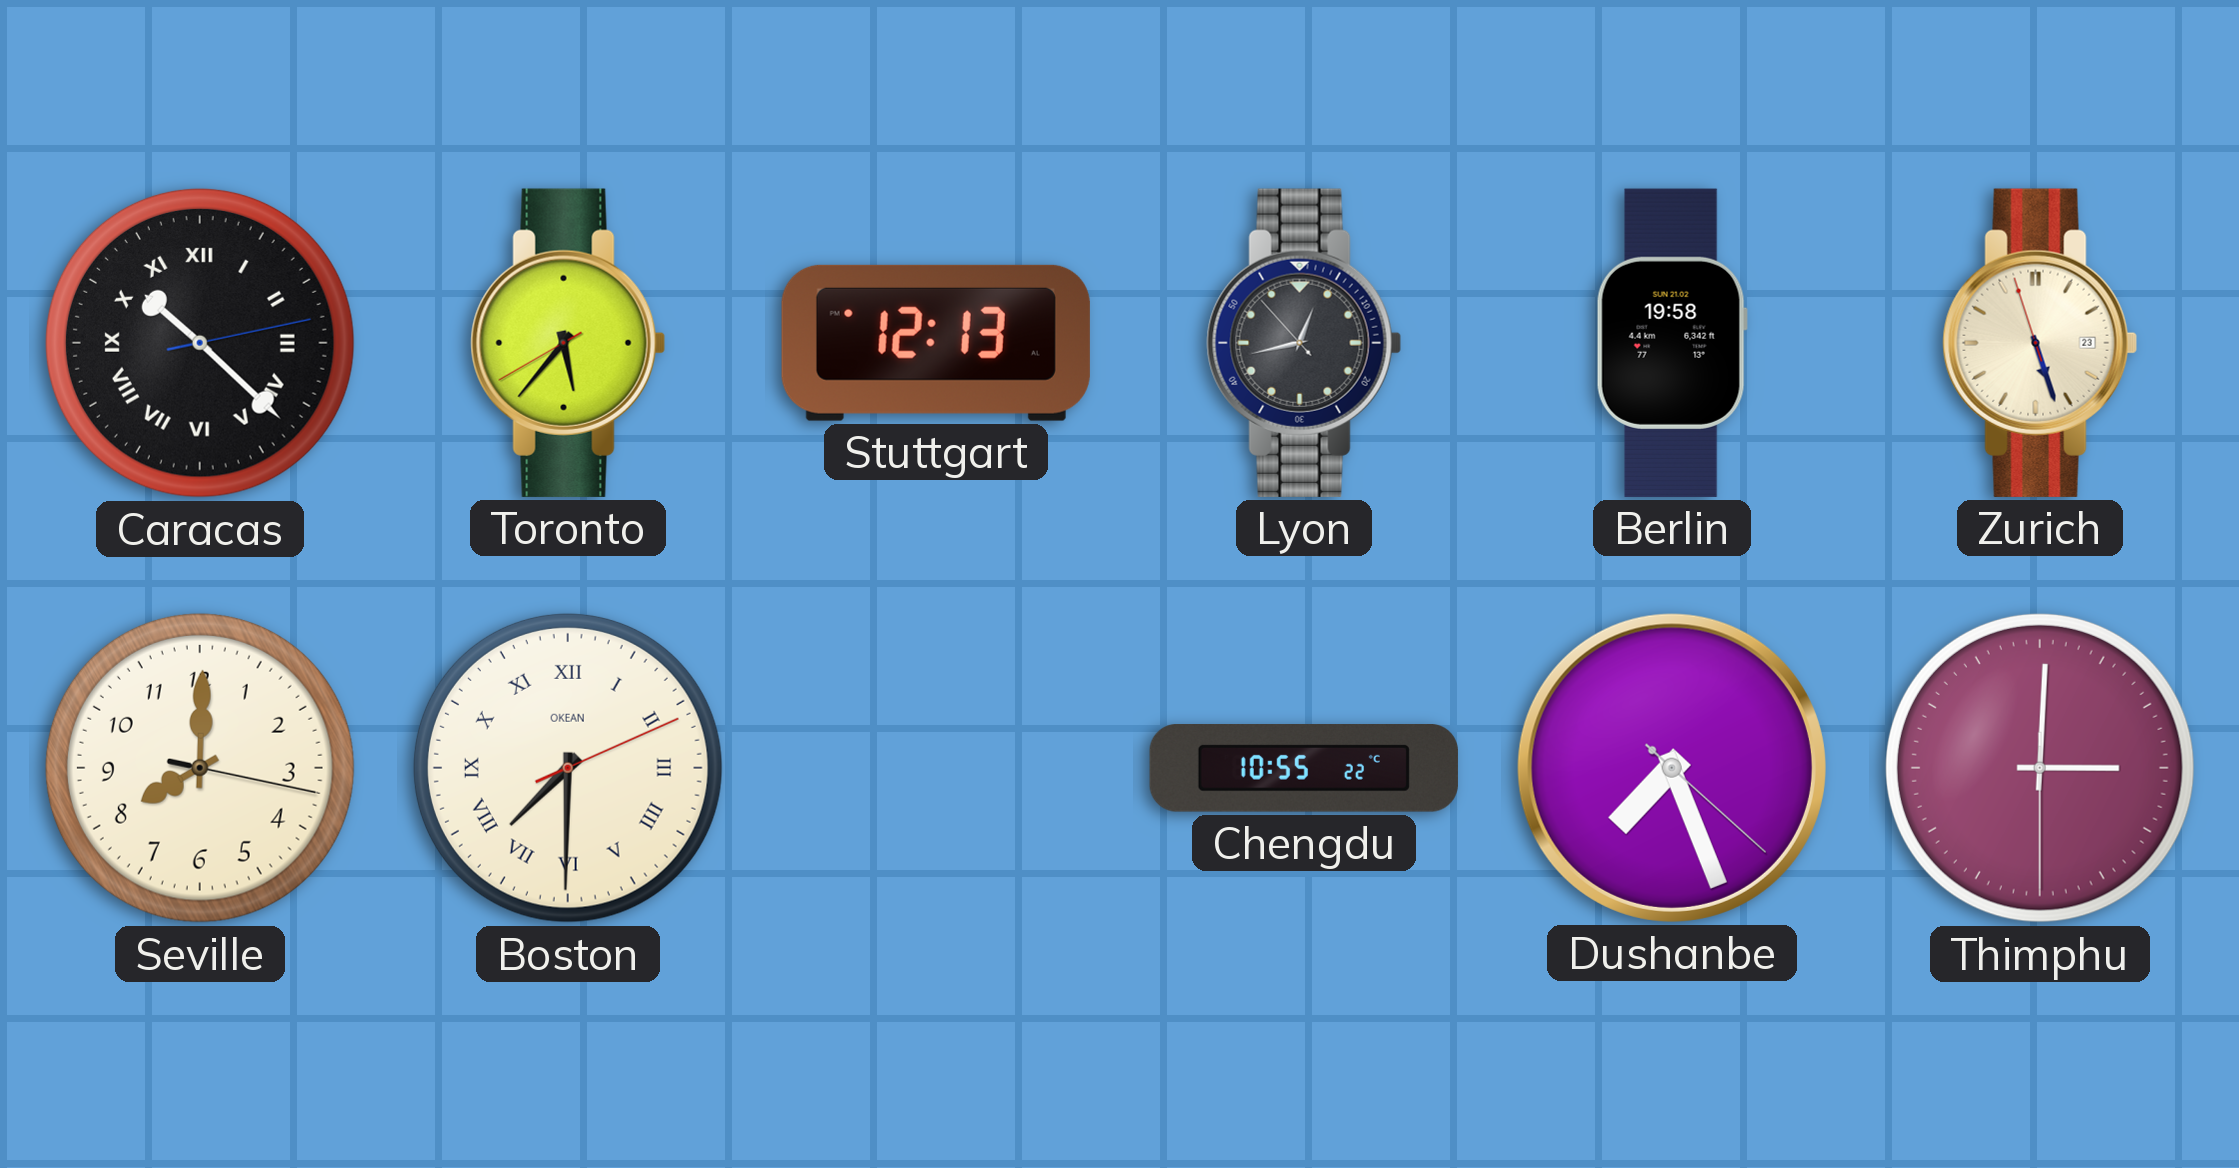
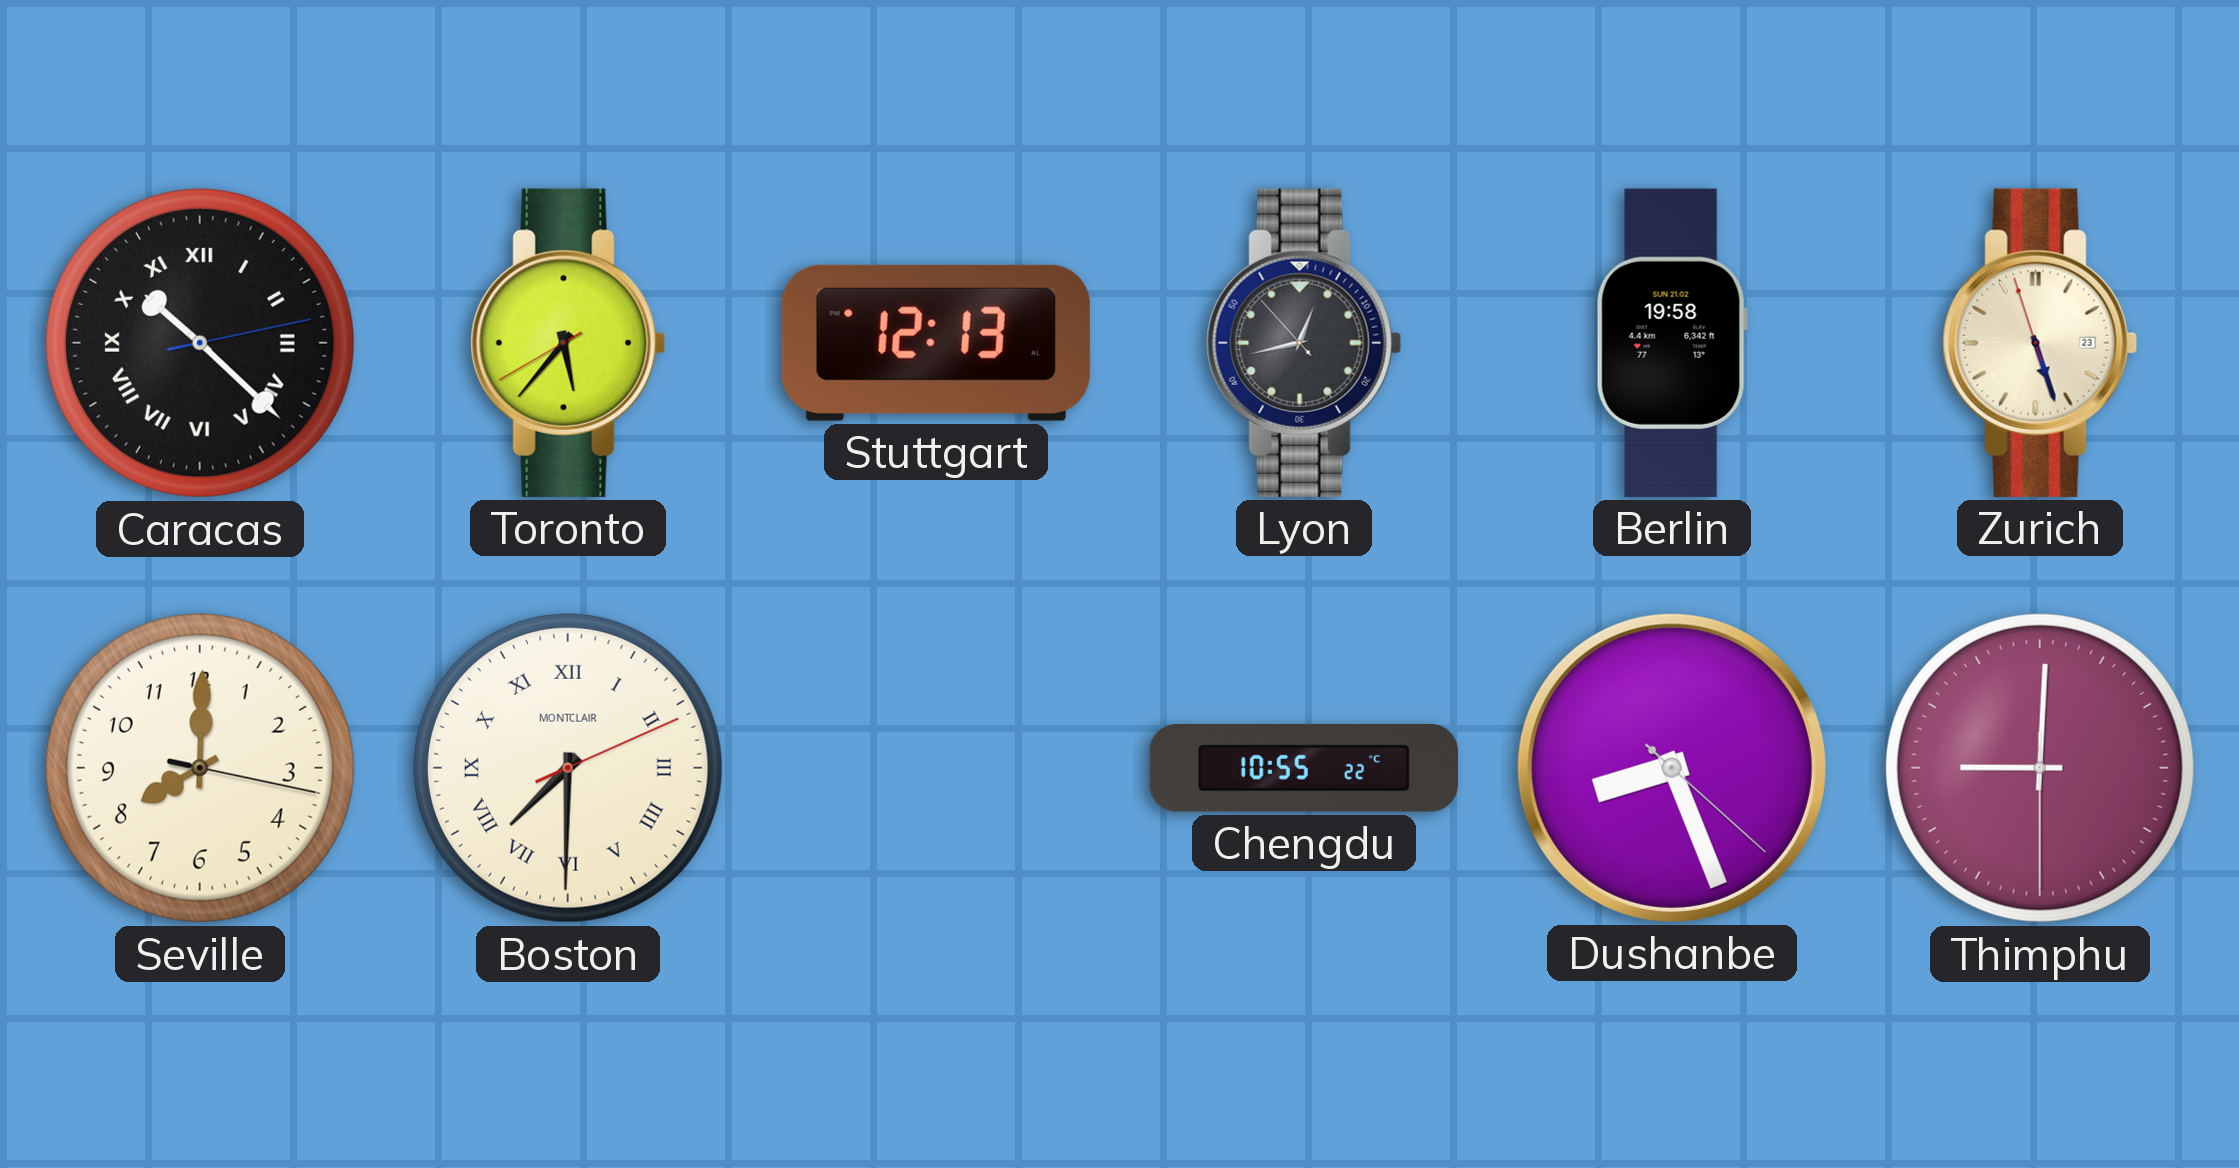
Boston brand: OKEAN -> MONTCLAIR (568, 768)
Dushanbe: 7:26 -> 8:26 (1672, 768)
Thimphu: 3:00 -> 9:00 (2040, 768)
